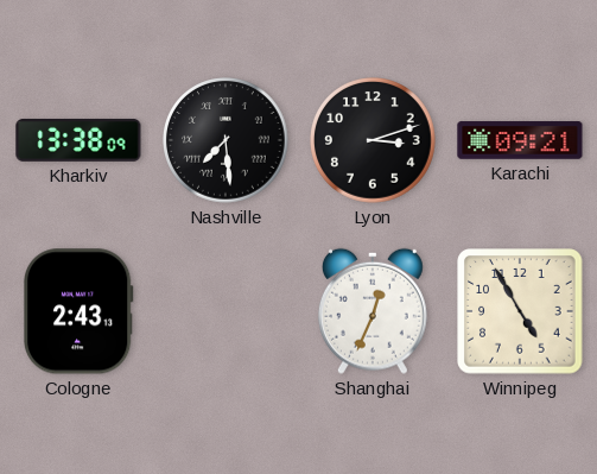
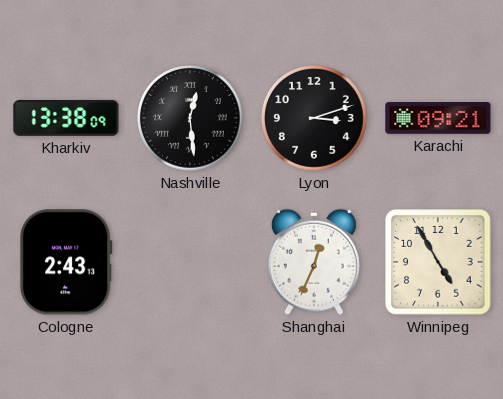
Nashville: 7:29 -> 12:29 (190, 118)
